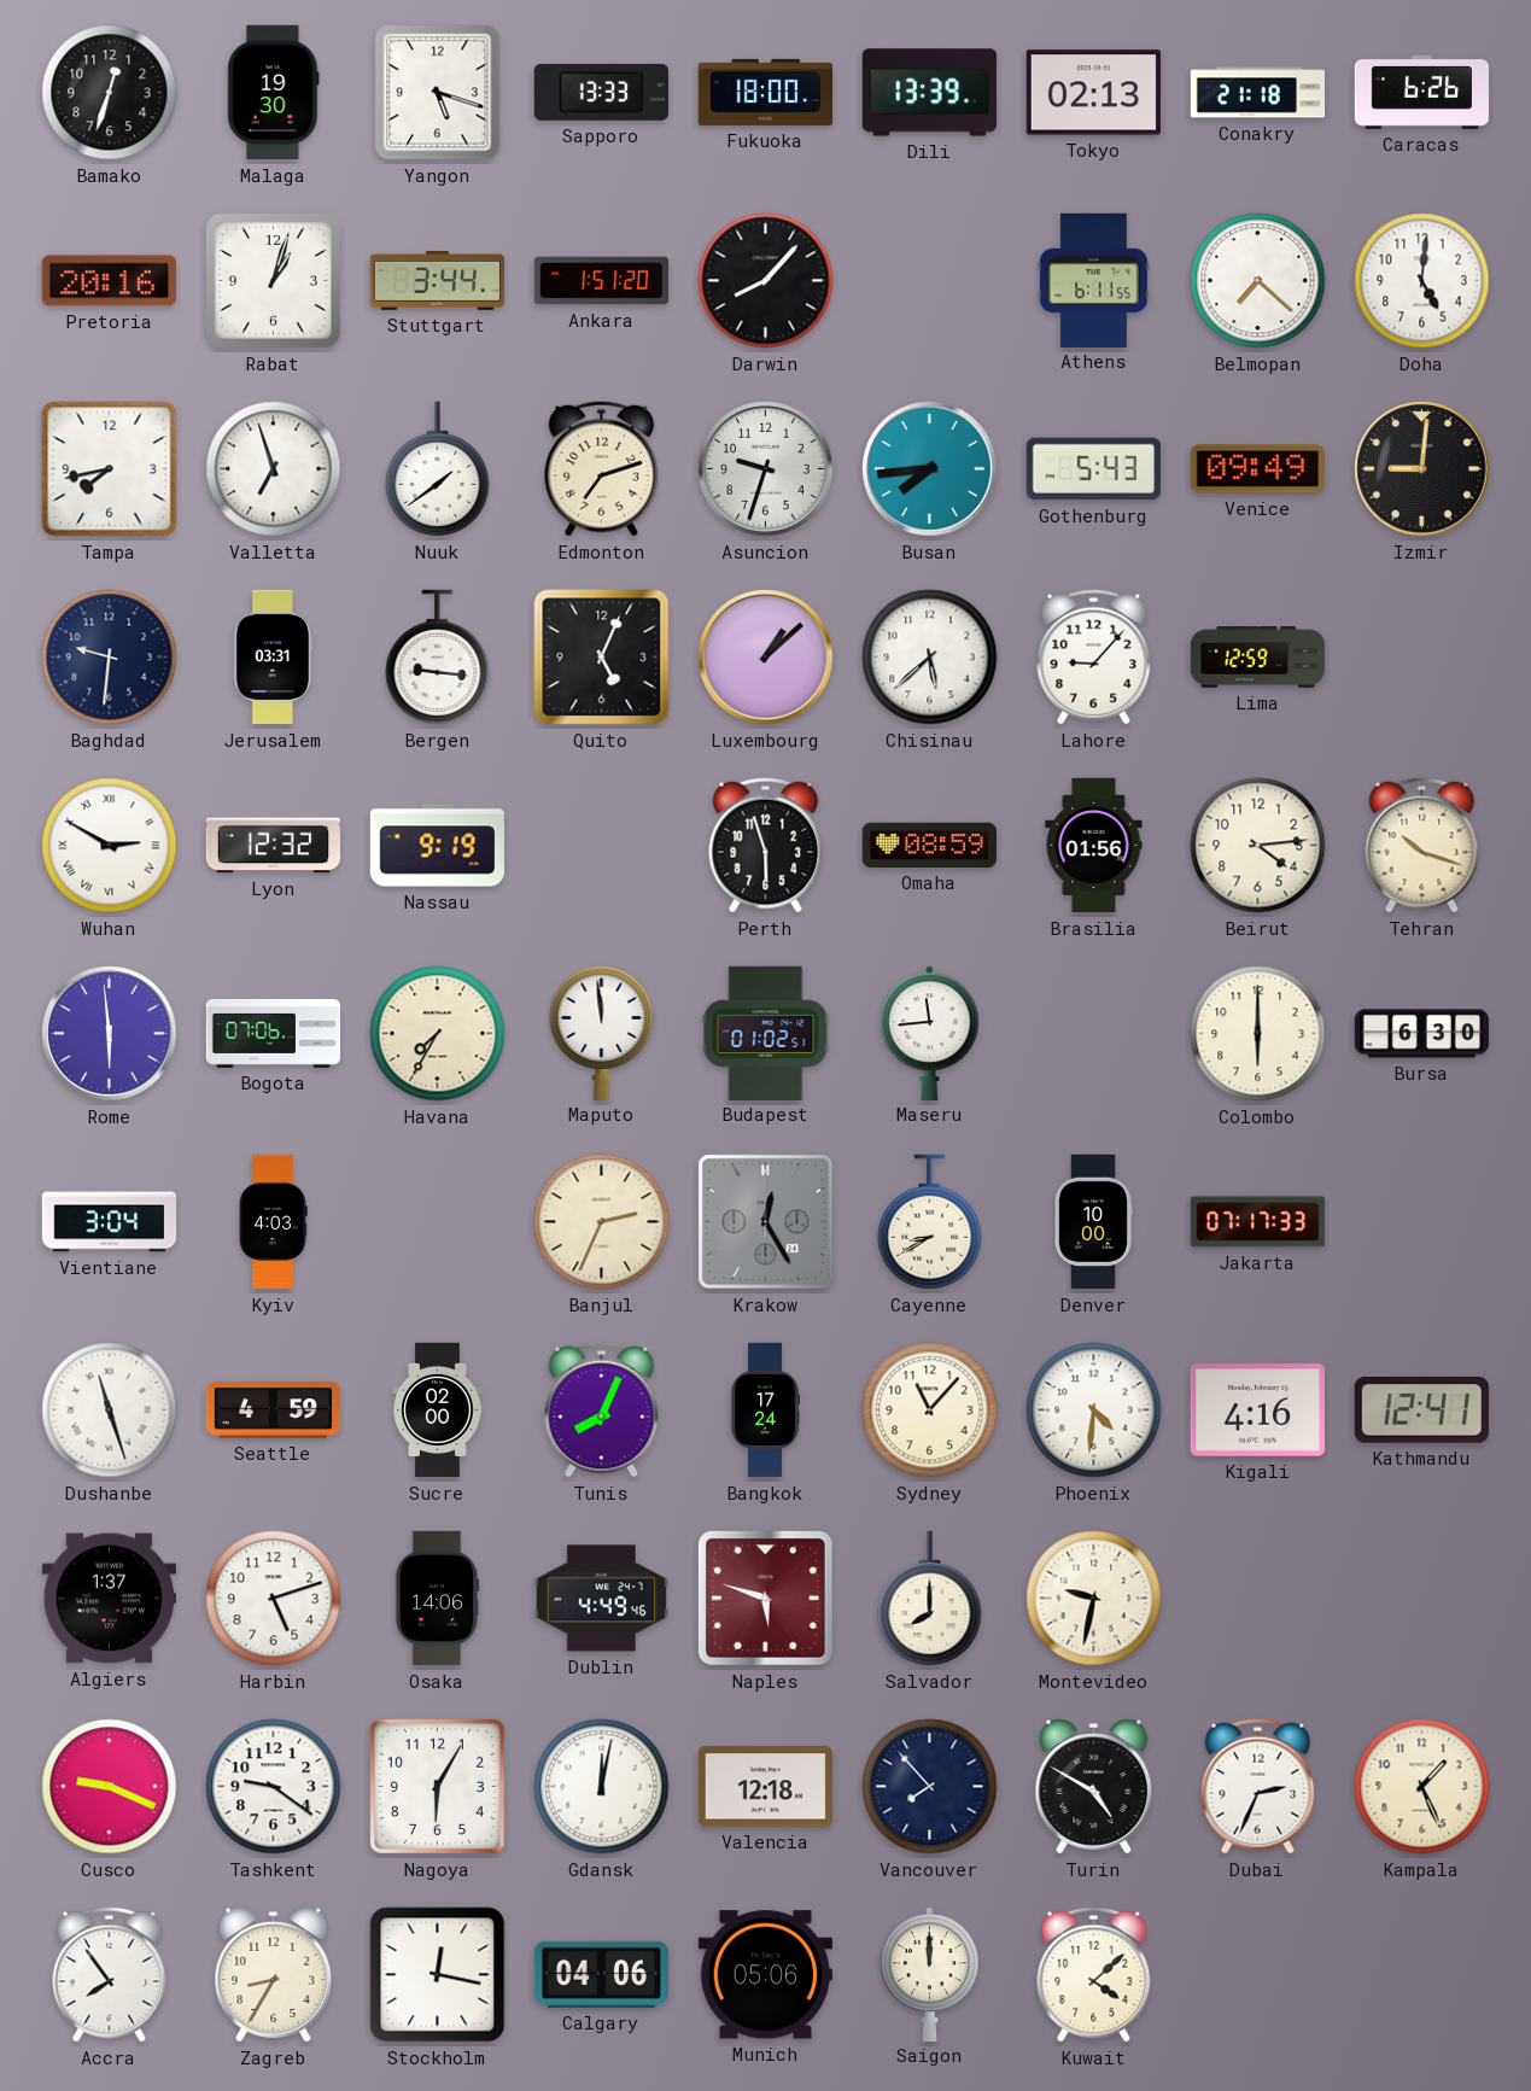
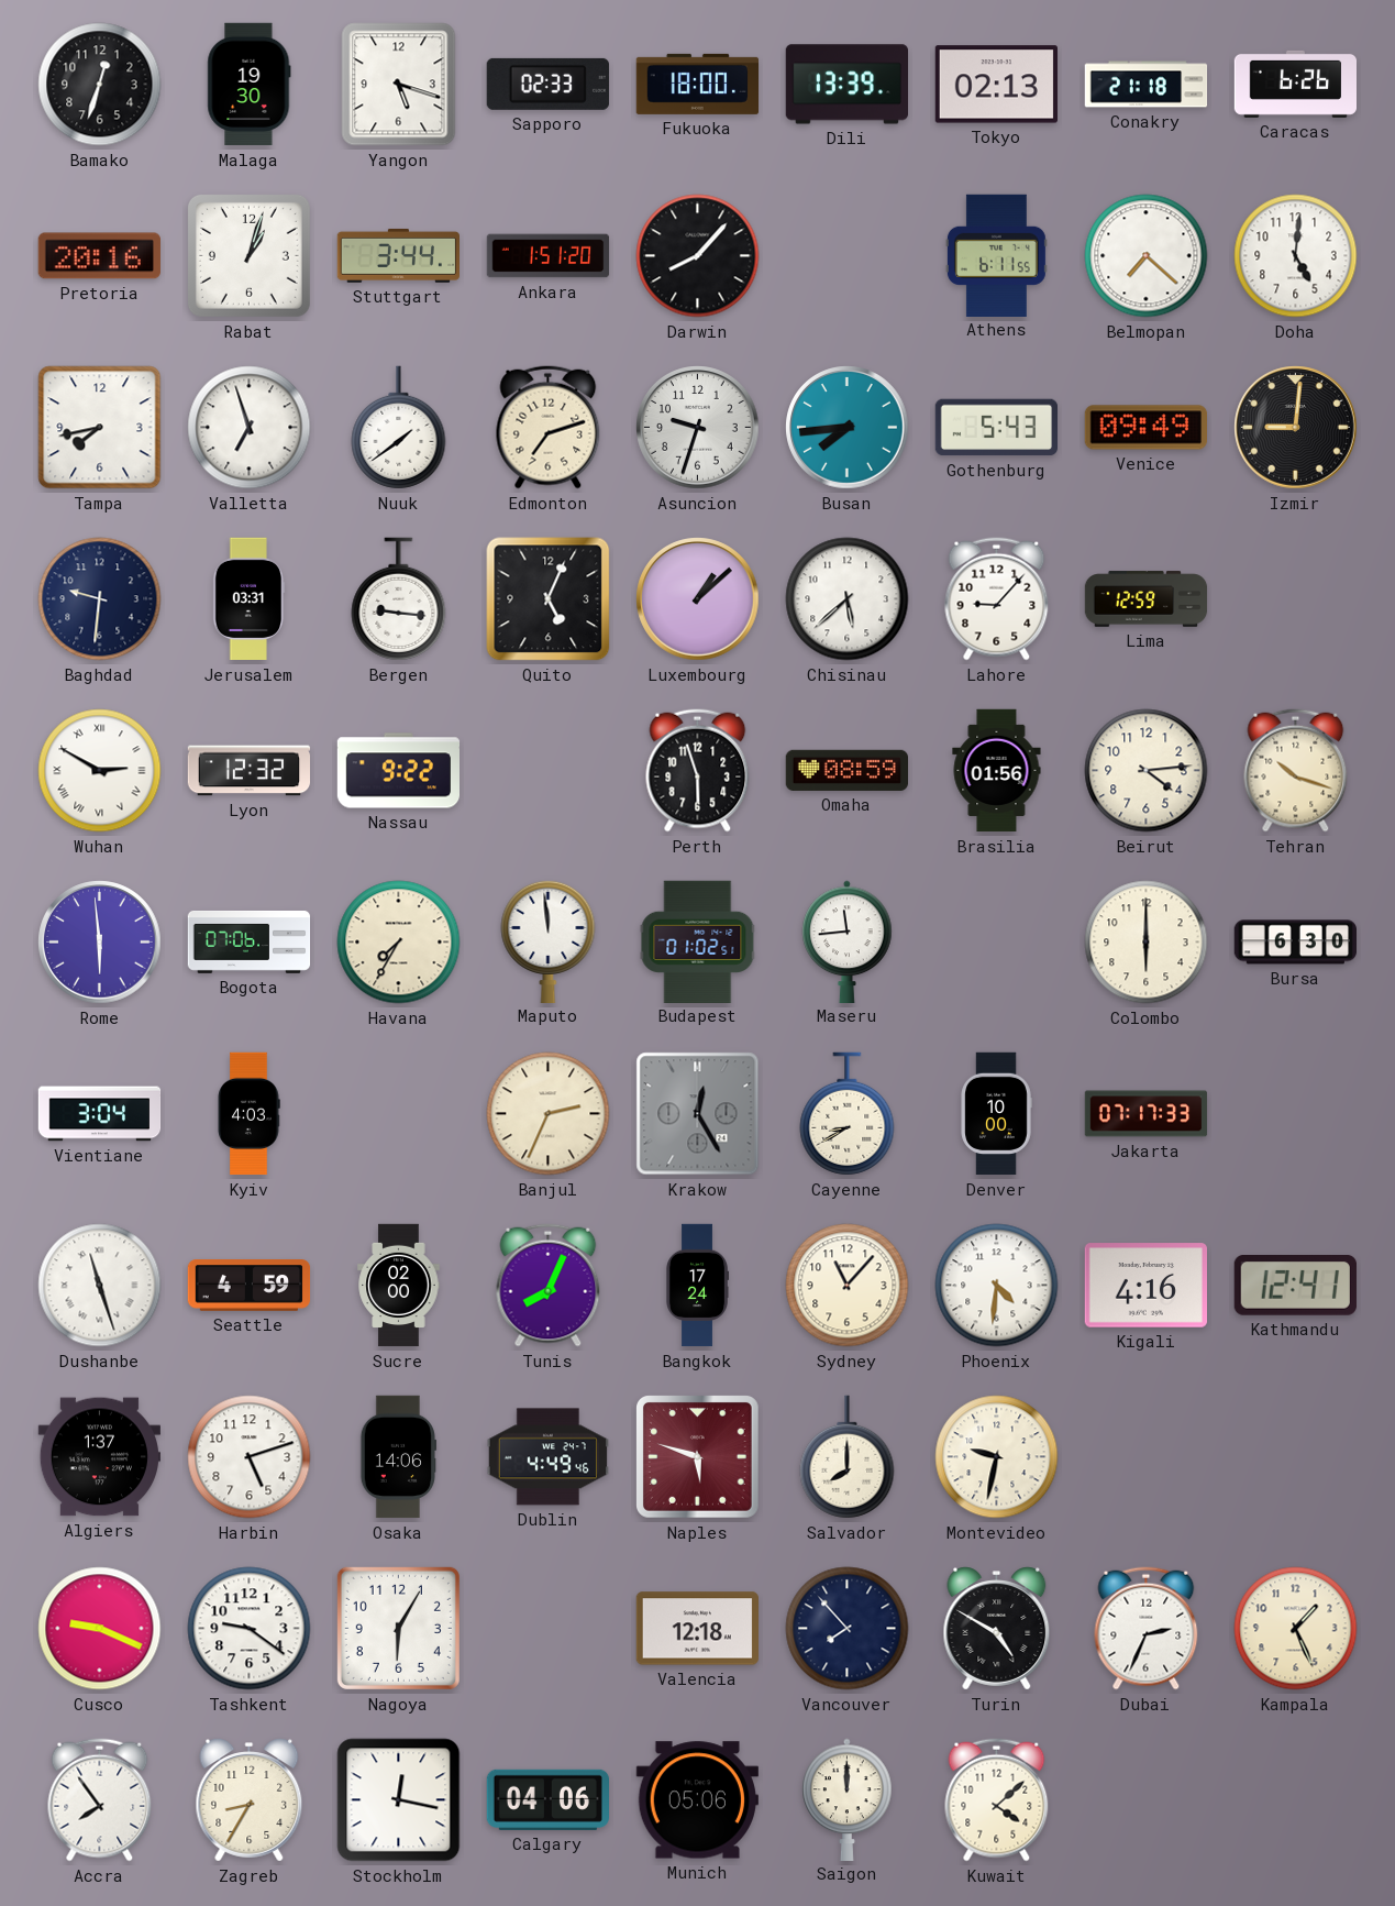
Sapporo: 13:33 -> 02:33 (547, 84)
Nassau: 9:19 -> 9:22 (399, 771)
Gdansk: 12:02 -> none (602, 1787)
